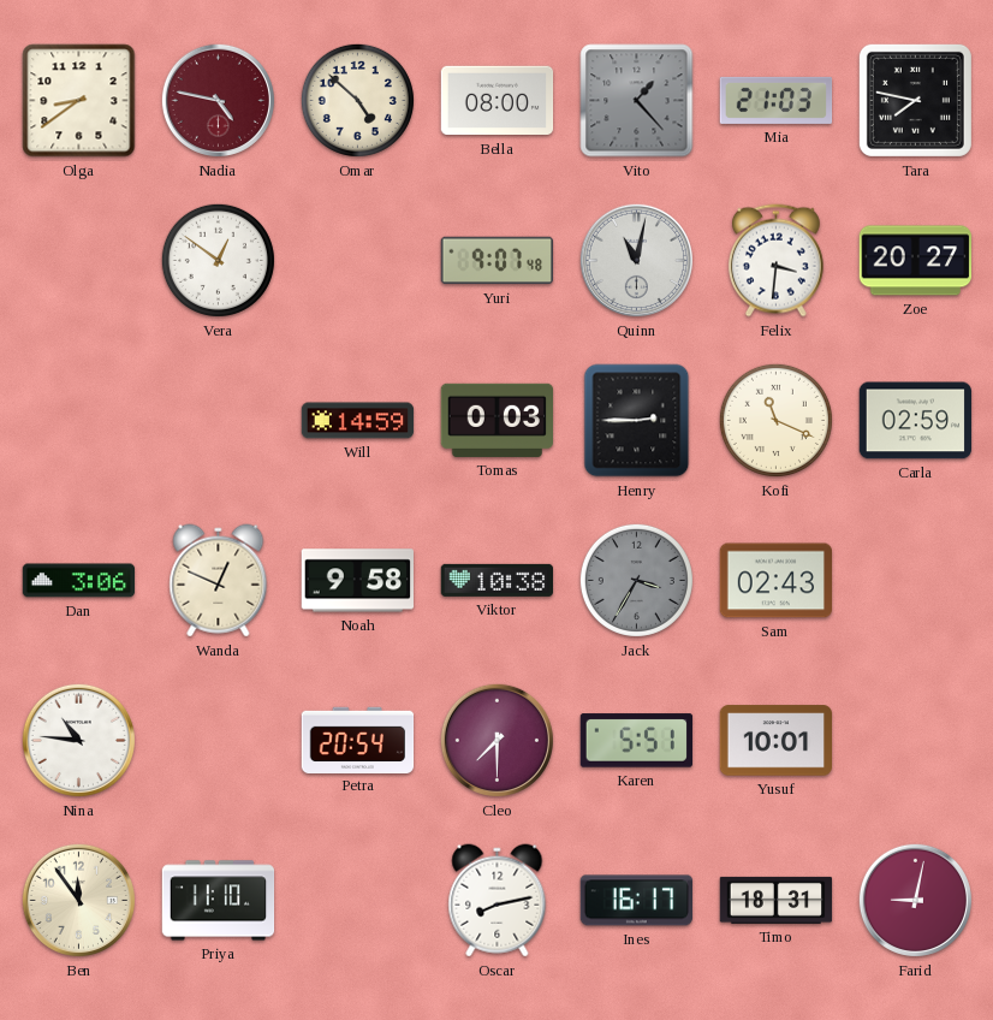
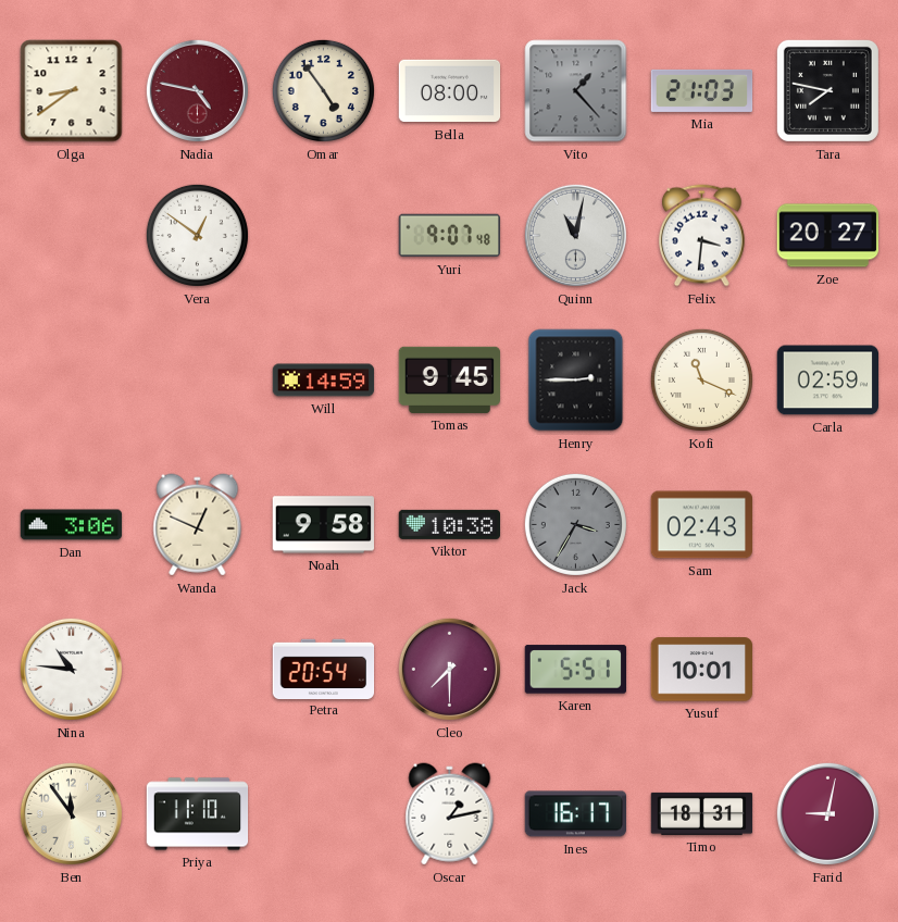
Omar: 4:52 -> 4:54 (323, 90)
Tomas: 0:03 -> 9:45 (450, 379)
Oscar: 8:13 -> 1:13 (450, 814)
